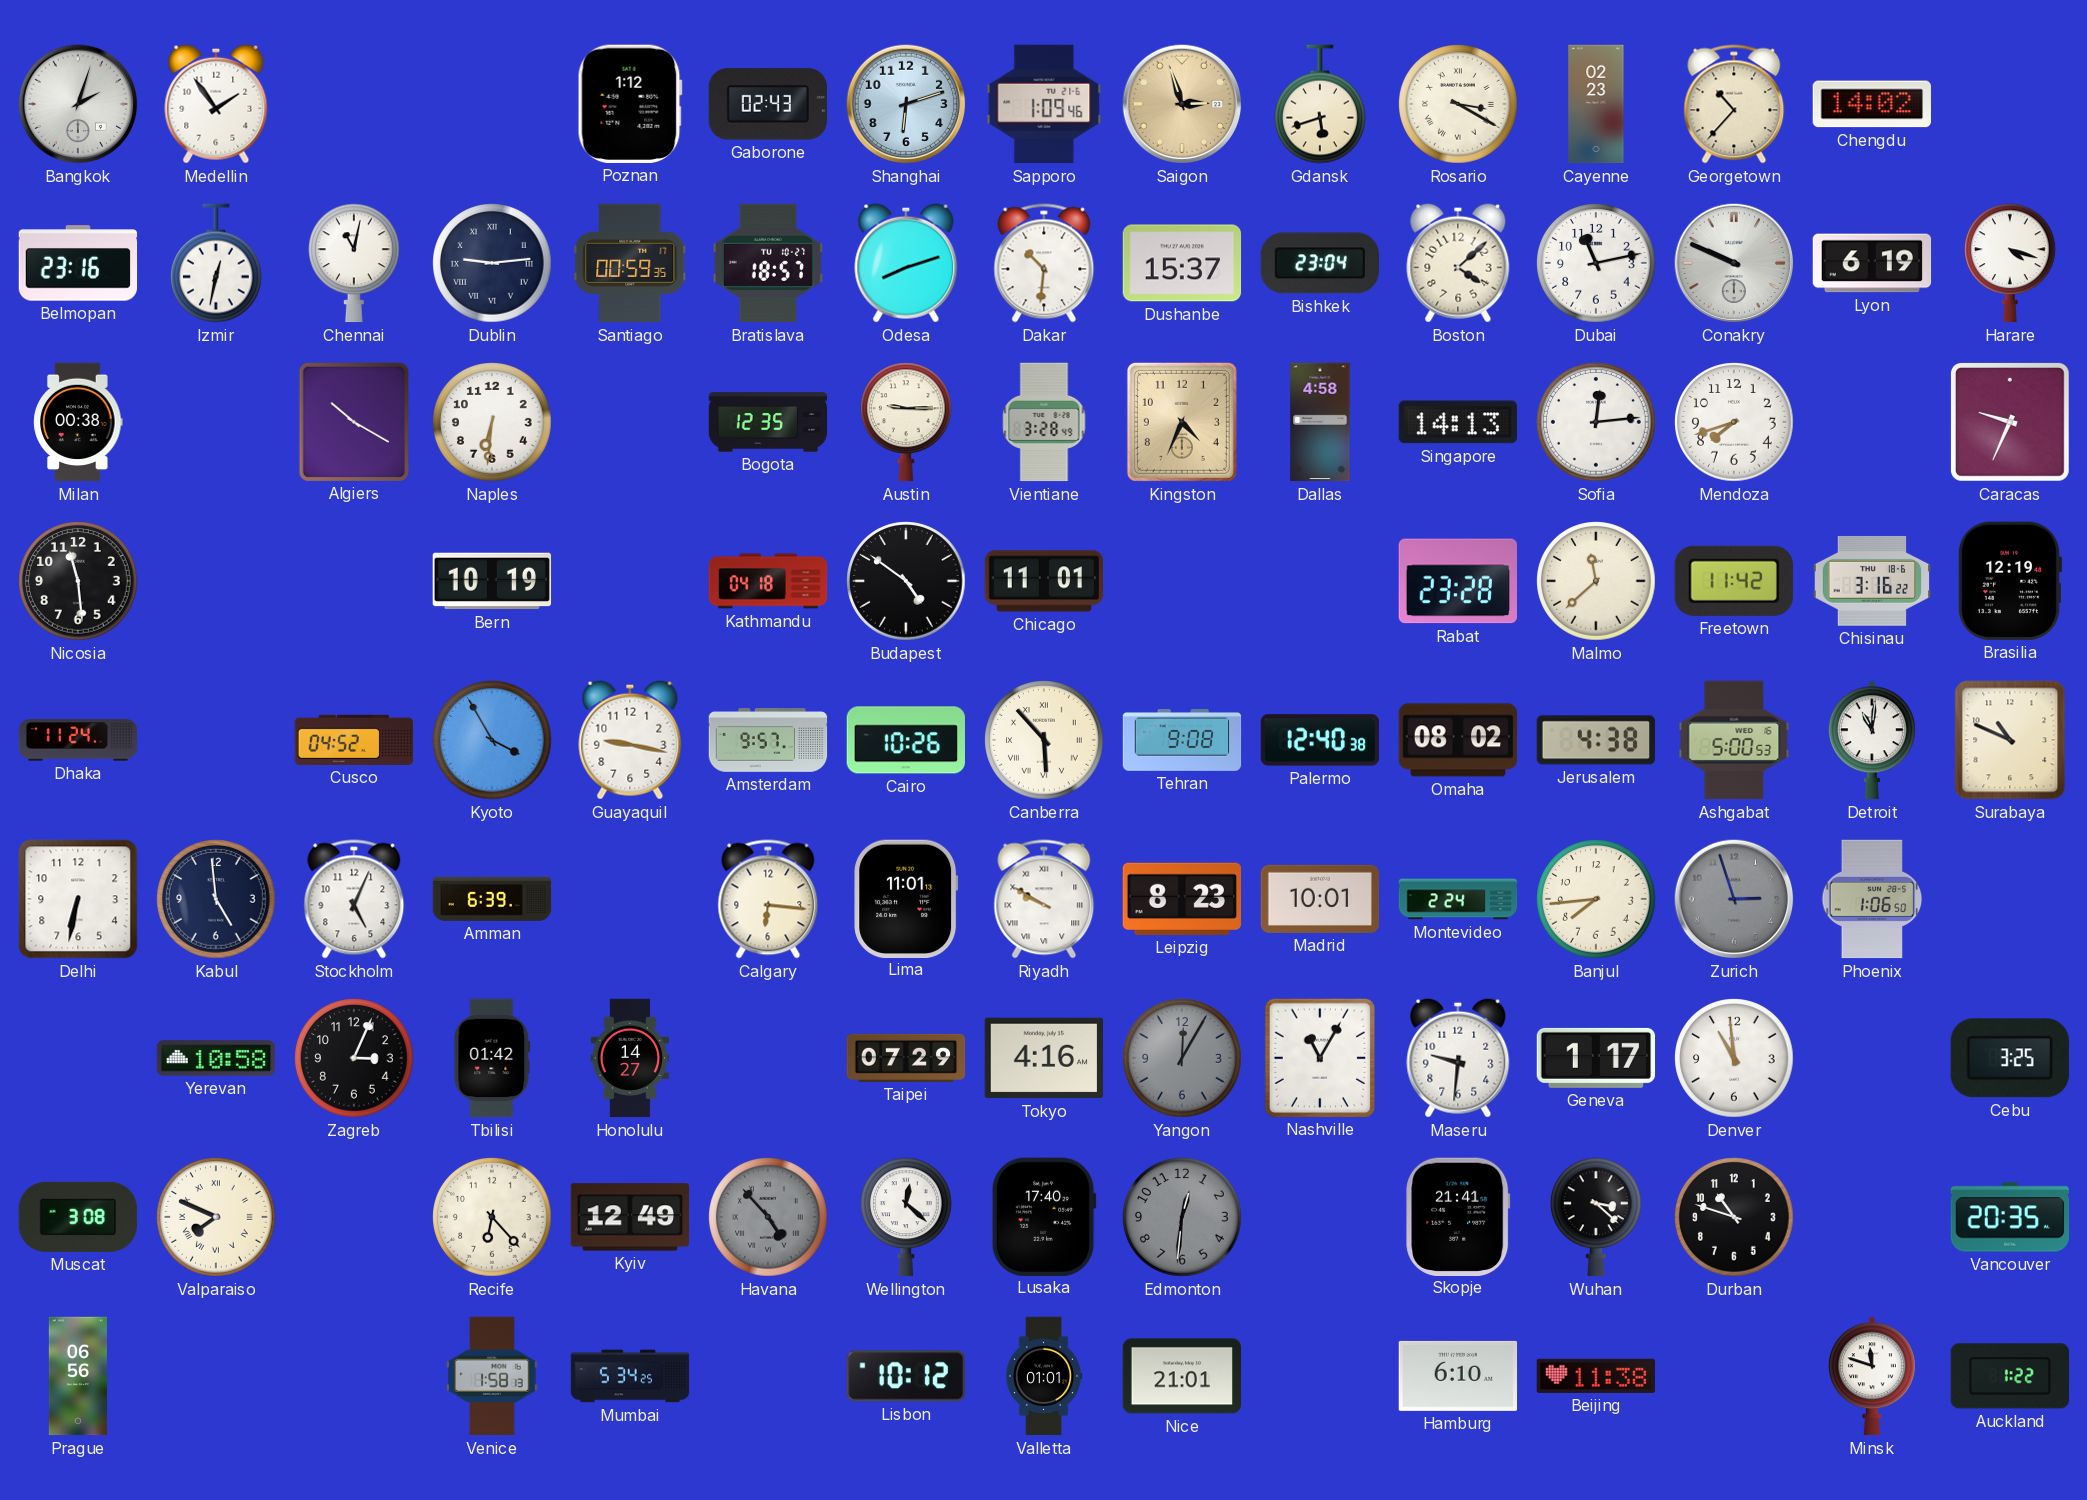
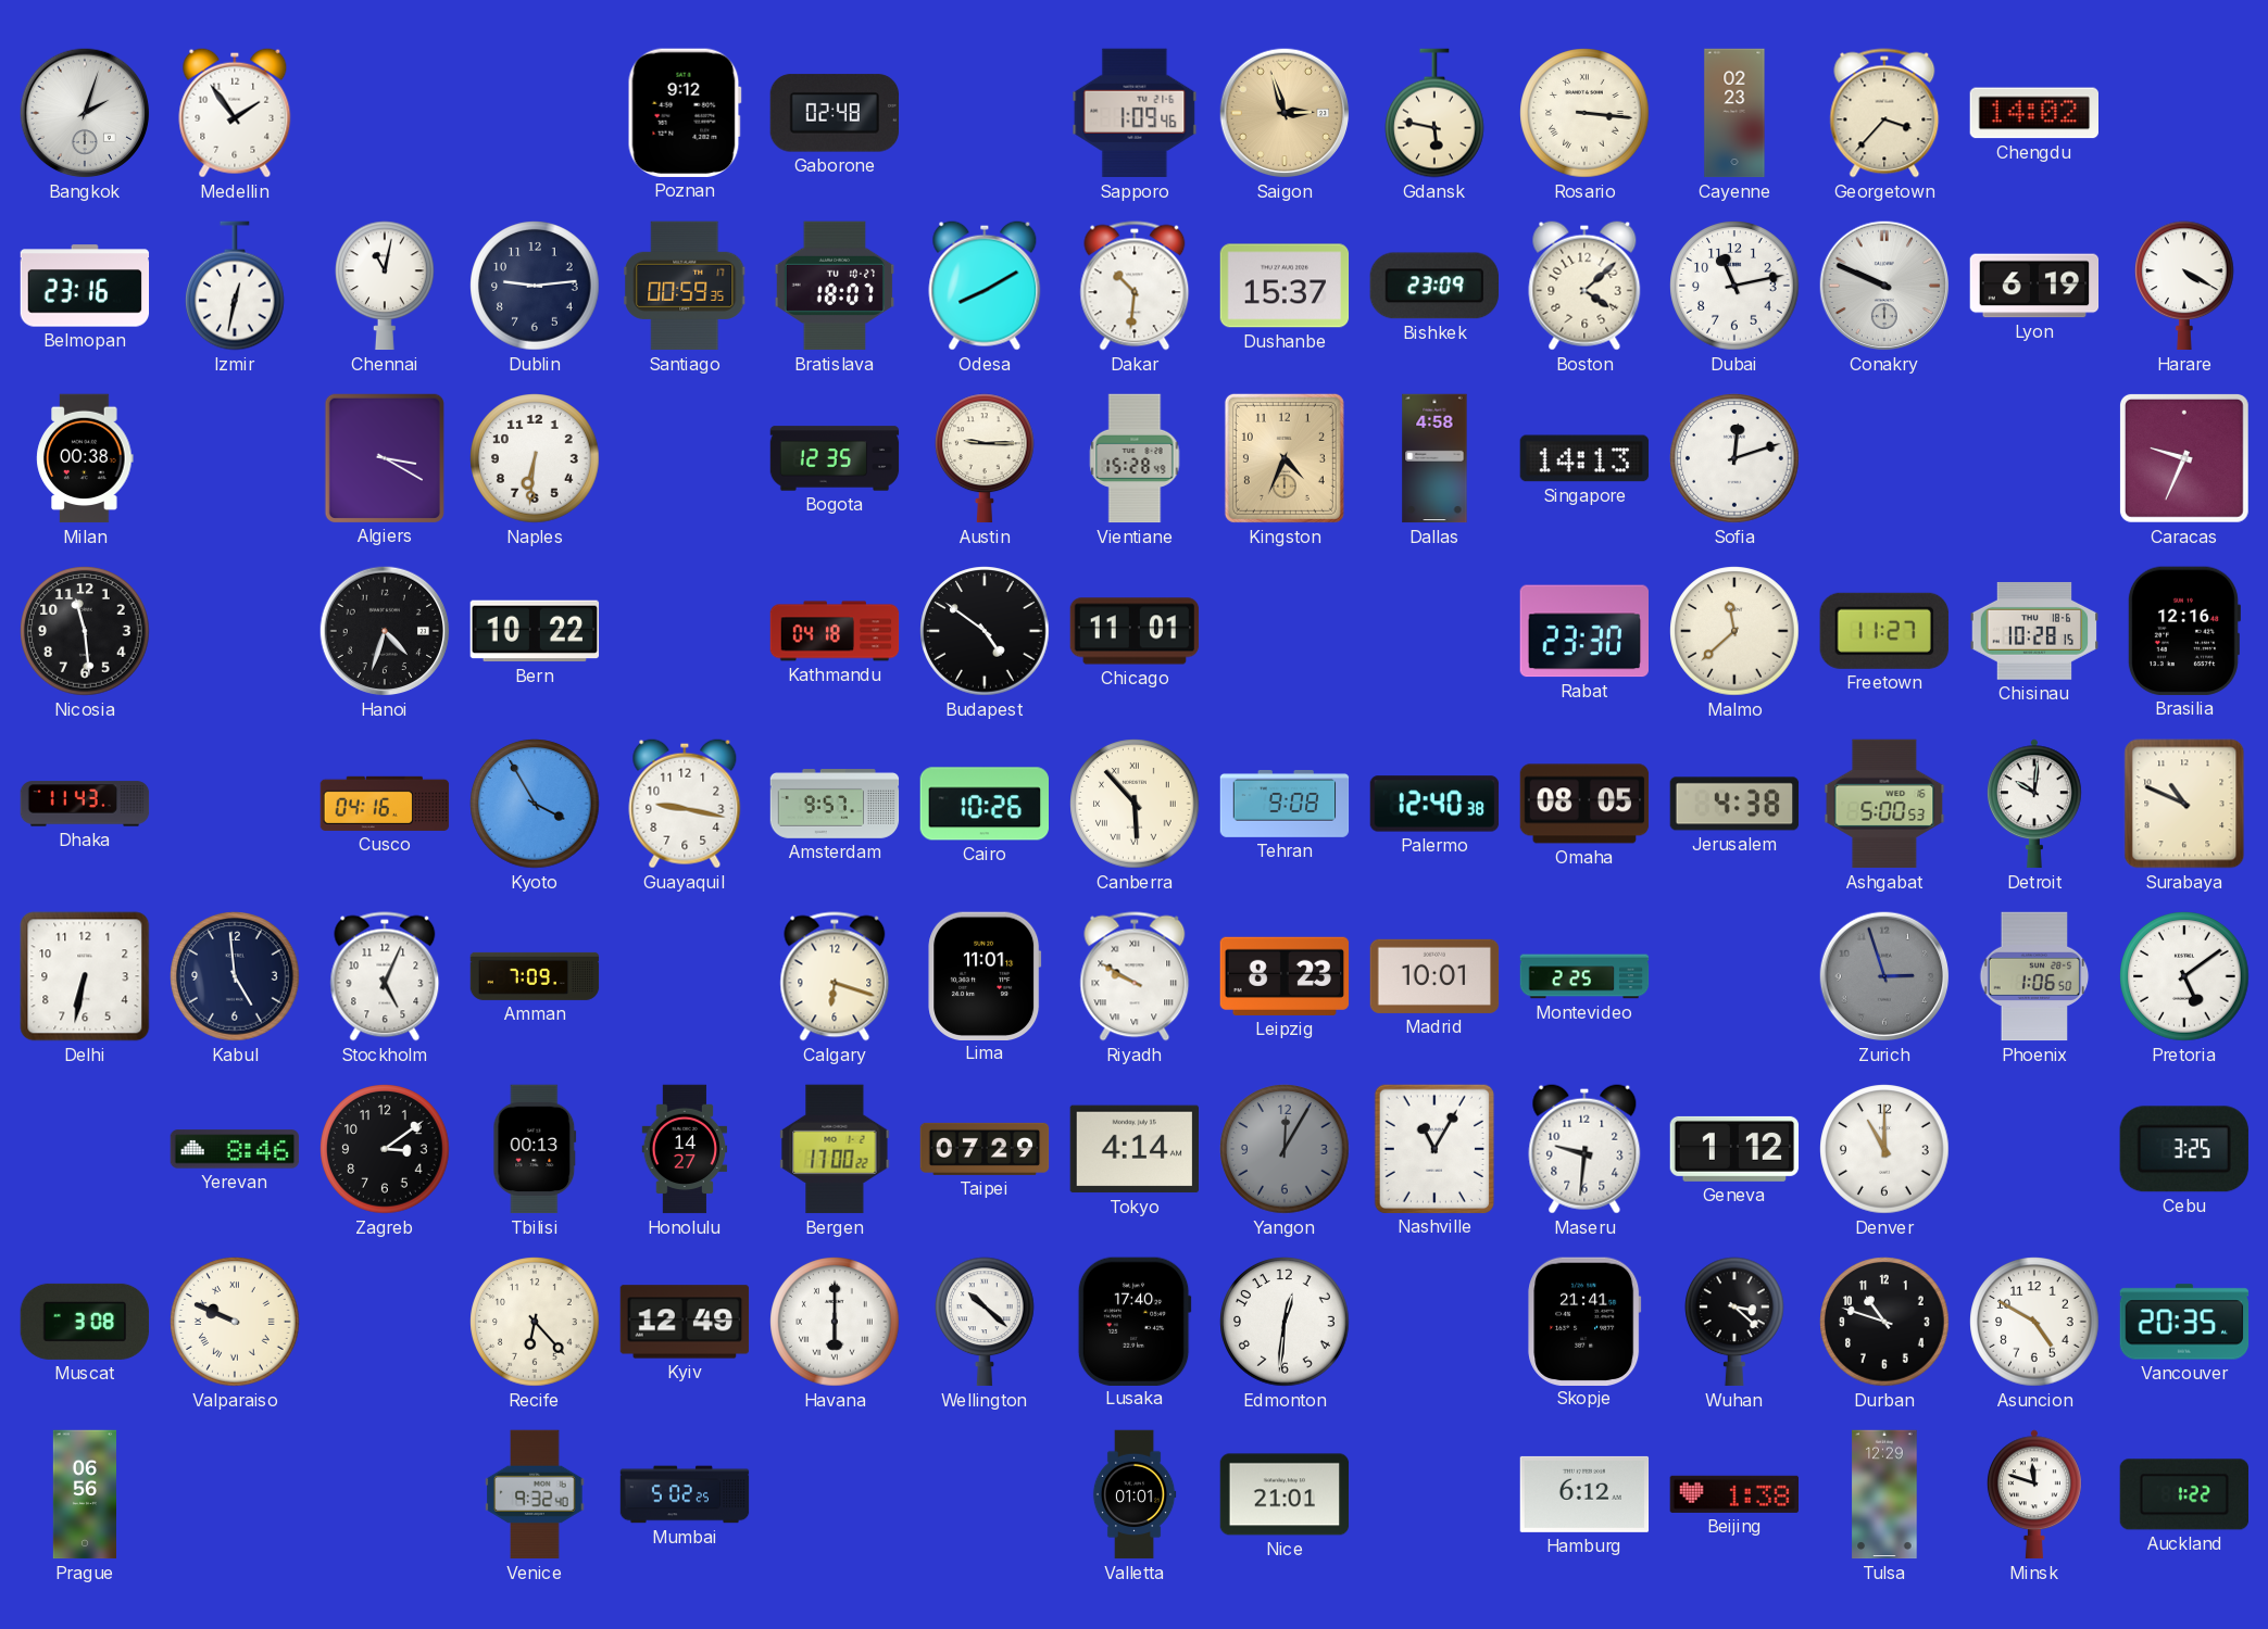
Poznan: 1:12 -> 9:12 (685, 113)
Gaborone: 02:43 -> 02:48 (834, 113)
Shanghai: 6:12 -> none (906, 104)
Gdansk: 5:42 -> 5:47 (1436, 113)
Rosario: 3:20 -> 3:16 (1584, 113)
Georgetown: 10:37 -> 3:37 (1884, 113)
Dublin numerals: Roman -> Arabic (535, 286)
Bratislava: 18:57 -> 18:07 (834, 286)
Odesa: 8:12 -> 8:10 (985, 286)
Bishkek: 23:04 -> 23:09 (1433, 286)
Harare: 4:18 -> 4:20 (2185, 286)
Algiers: 10:20 -> 3:20 (385, 457)
Vientiane: 3:28 -> 15:28 (1135, 458)
Sofia: 12:14 -> 12:12 (1734, 458)
Mendoza: 7:42 -> none (1734, 422)
Hanoi: none -> 4:33 (385, 631)
Bern: 10:19 -> 10:22 (535, 631)
Rabat: 23:28 -> 23:30 (1583, 631)
Freetown: 11:42 -> 11:27 (1884, 631)
Chisinau: 3:16 -> 10:28 (2034, 631)
Brasilia: 12:19 -> 12:16 (2183, 631)
Dhaka: 11:24 -> 11:43 (85, 804)
Cusco: 04:52 -> 04:16 (385, 804)
Omaha: 08:02 -> 08:05 (1584, 804)
Detroit: 11:01 -> 10:01 (2035, 804)
Amman: 6:39 -> 7:09 (535, 976)
Calgary: 6:16 -> 6:18 (835, 976)
Montevideo: 2:24 -> 2:25 (1584, 976)
Banjul: 7:44 -> none (1596, 899)
Pretoria: none -> 5:09 (2184, 976)
Yerevan: 10:58 -> 8:46 (235, 1149)
Zagreb: 3:04 -> 3:09 (385, 1149)
Tbilisi: 01:42 -> 00:13 (535, 1149)
Bergen: none -> 17:00 (835, 1149)
Tokyo: 4:16 -> 4:14 (1133, 1149)
Geneva: 1:17 -> 1:12 (1734, 1149)
Denver: 10:59 -> 11:00 (1884, 1149)
Valparaiso: 7:49 -> 9:49 (235, 1322)
Havana: 4:53 -> 6:00 (835, 1322)
Havana dial: grey -> white (835, 1322)
Wellington: 12:22 -> 10:22 (986, 1322)
Edmonton dial: grey -> white (1285, 1322)
Asuncion: none -> 4:50 (2034, 1322)
Venice: 1:58 -> 9:32 (535, 1494)
Mumbai: 5:34 -> 5:02 (685, 1494)
Lisbon: 10:12 -> none (906, 1376)
Hamburg: 6:10 -> 6:12 (1584, 1494)
Beijing: 11:38 -> 1:38 (1734, 1494)
Tulsa: none -> 12:29 (1884, 1494)
